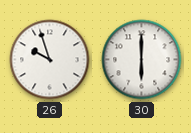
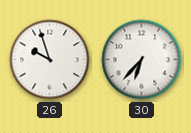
30: 6:00 -> 6:37 (142, 60)
